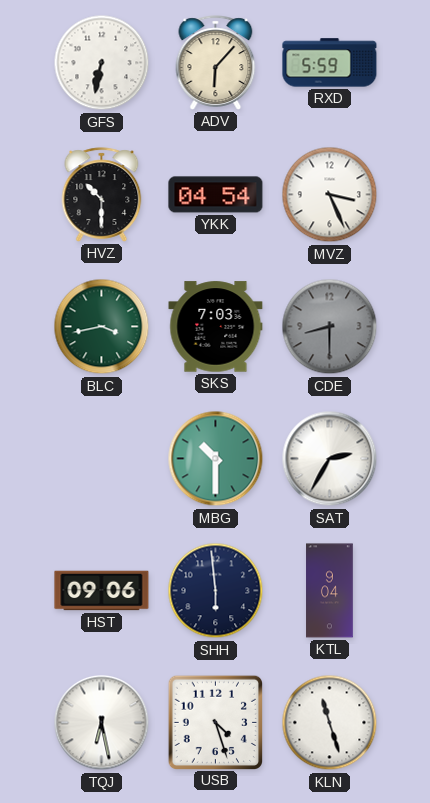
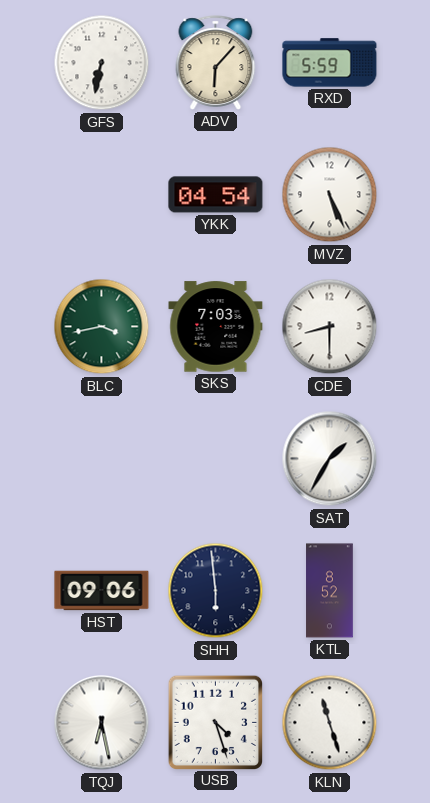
HVZ: 10:30 -> none (102, 195)
MVZ: 3:26 -> 5:26 (330, 195)
CDE dial: grey -> white (330, 327)
MBG: 10:30 -> none (216, 459)
SAT: 2:35 -> 1:35 (330, 459)
KTL: 9:04 -> 8:52 (330, 591)
